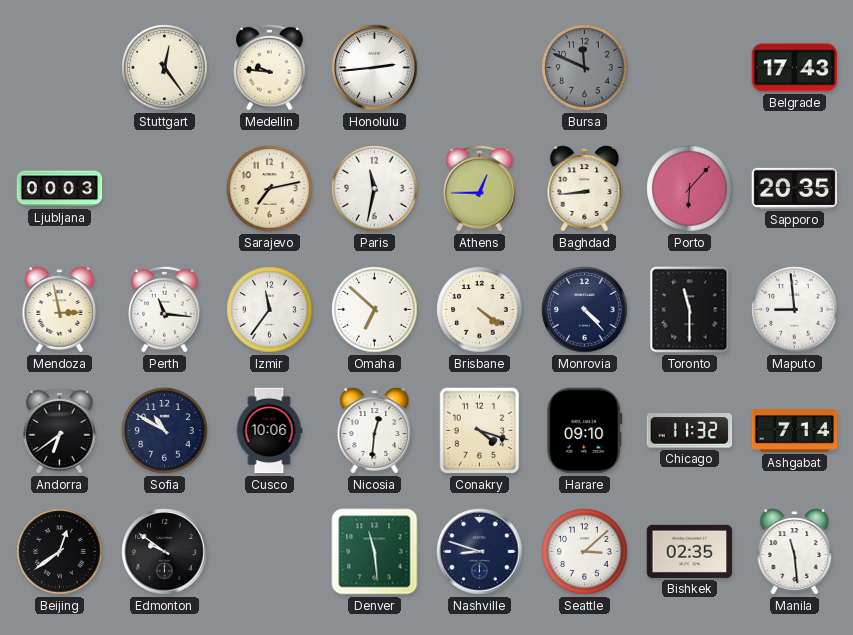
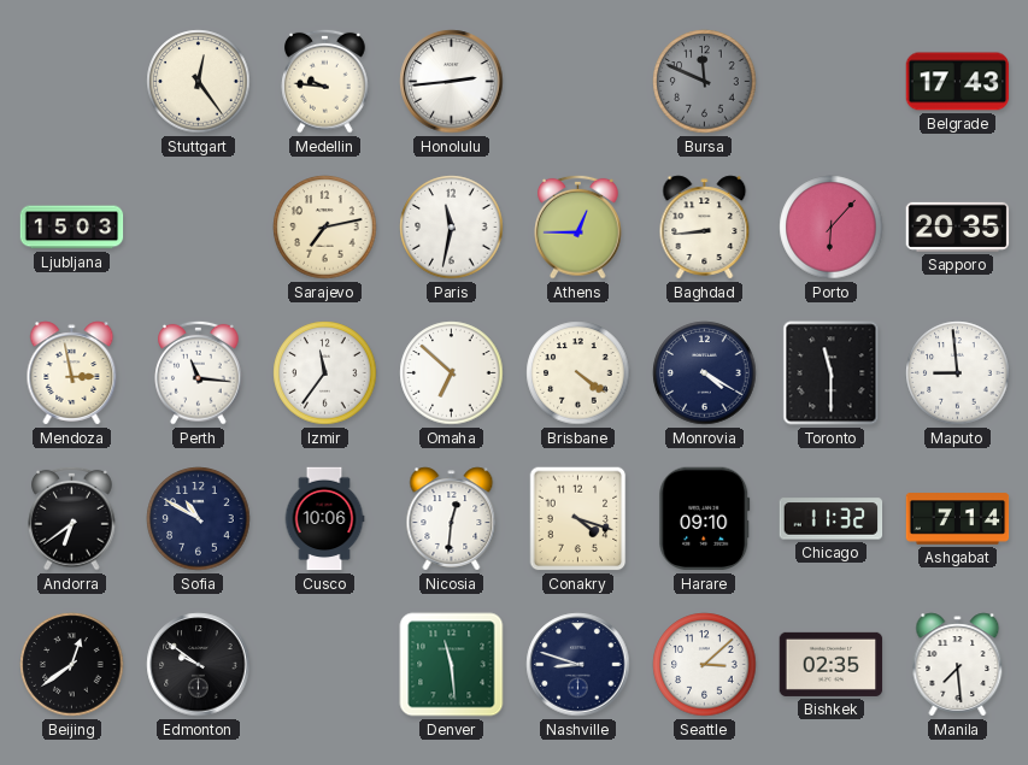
Ljubljana: 00:03 -> 15:03 (72, 228)
Monrovia: 4:23 -> 4:20 (705, 373)
Manila: 11:29 -> 7:29 (958, 665)
